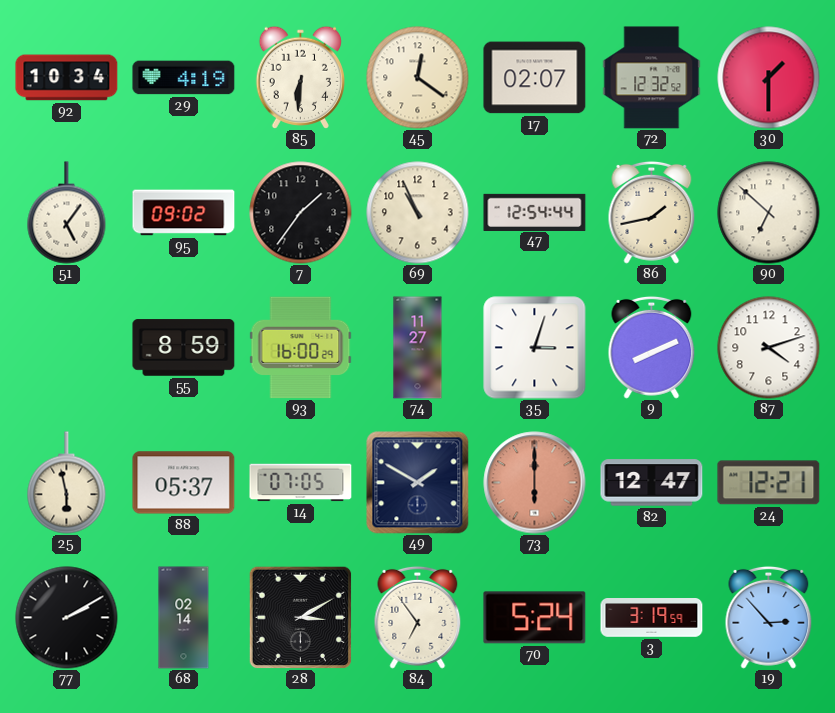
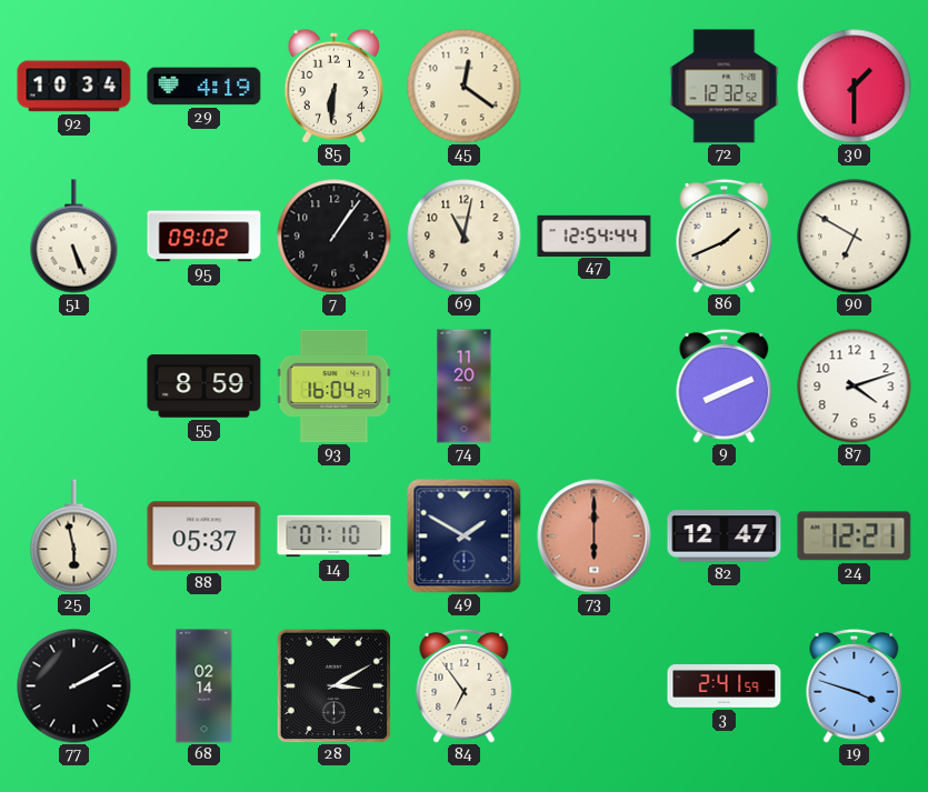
17: 02:07 -> none (535, 78)
51: 5:06 -> 5:26 (74, 237)
7: 1:36 -> 1:06 (335, 237)
69: 10:56 -> 11:02 (465, 237)
86: 1:43 -> 1:41 (725, 235)
90: 6:52 -> 6:50 (855, 237)
93: 16:00 -> 16:04 (335, 387)
74: 11:27 -> 11:20 (465, 387)
35: 3:03 -> none (535, 348)
14: 07:05 -> 07:10 (335, 537)
70: 5:24 -> none (535, 618)
3: 3:19 -> 2:41 (725, 686)
19: 2:53 -> 3:48 (855, 685)
